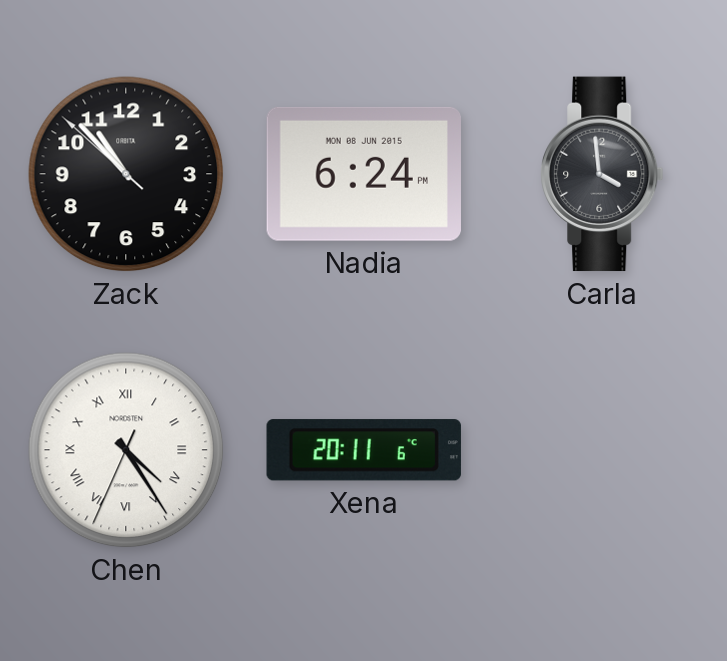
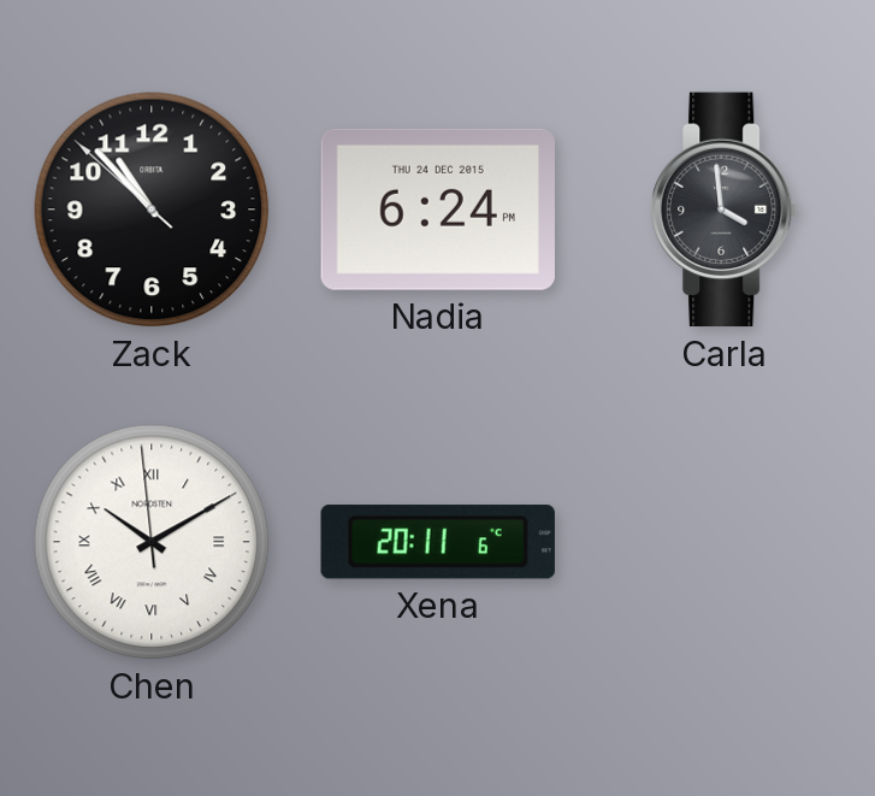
Nadia date: MON 08 JUN 2015 -> THU 24 DEC 2015 (437, 210)
Chen: 4:24 -> 10:09 (152, 542)
